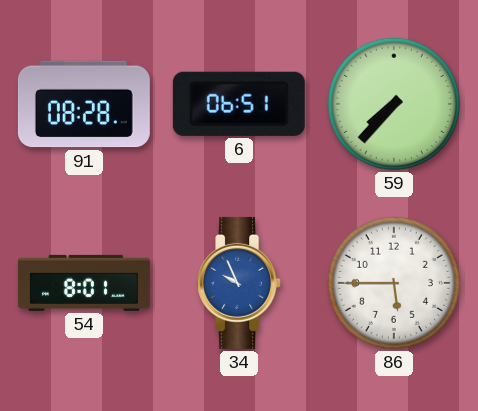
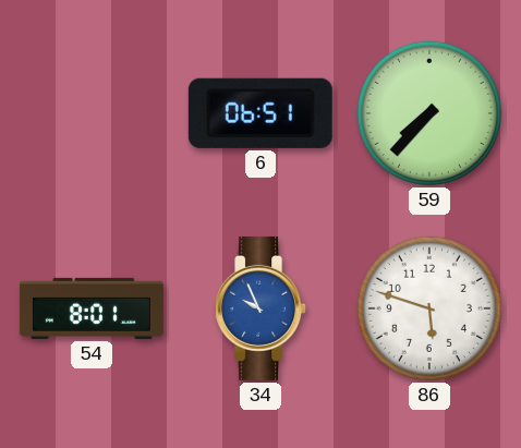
91: 08:28 -> none (84, 104)
86: 5:45 -> 5:48 (429, 308)
